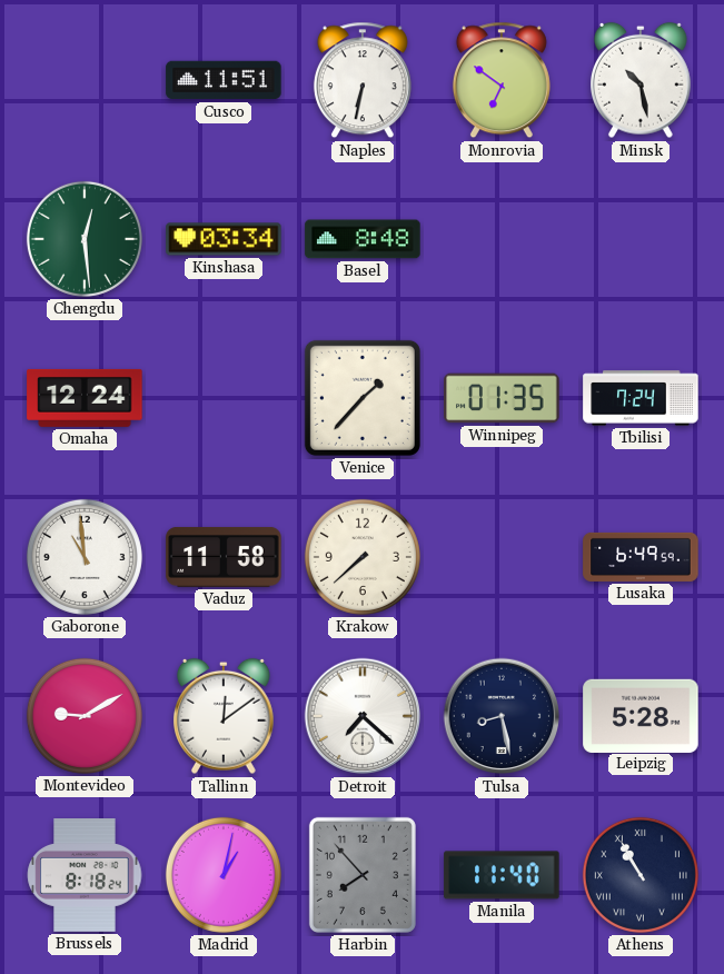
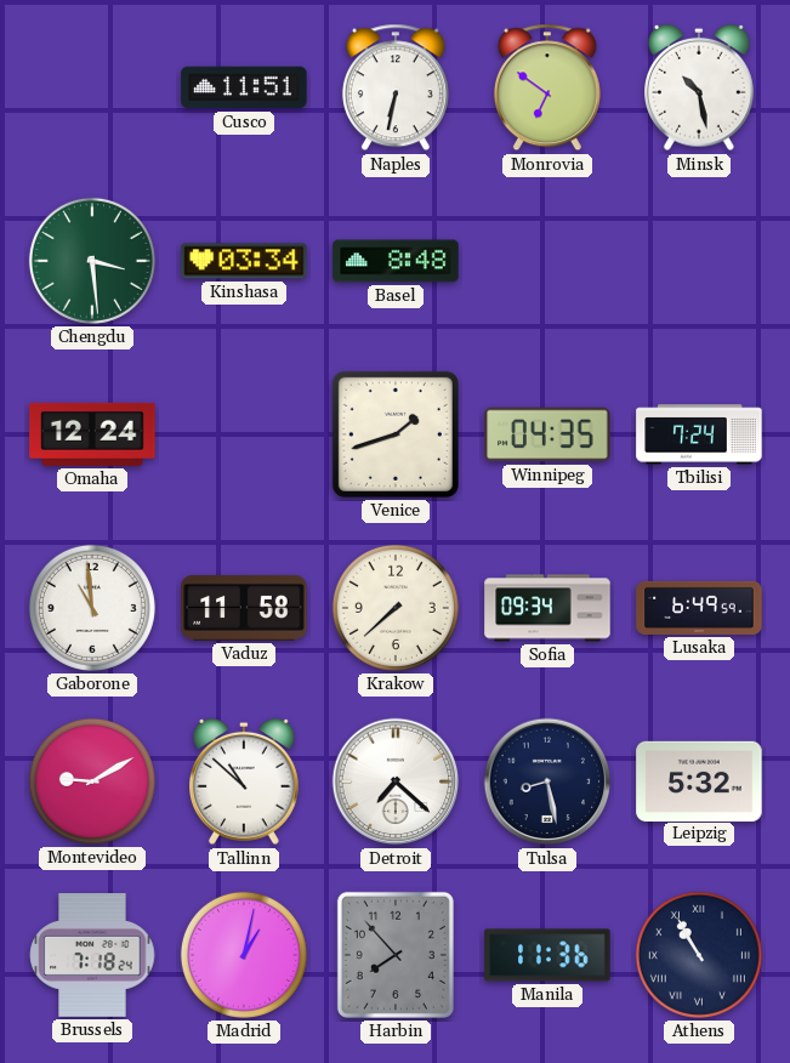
Chengdu: 12:29 -> 3:29 (92, 261)
Venice: 1:37 -> 1:42 (396, 434)
Winnipeg: 01:35 -> 04:35 (547, 434)
Sofia: none -> 09:34 (547, 608)
Tallinn: 12:09 -> 10:52 (245, 781)
Leipzig: 5:28 -> 5:32 (699, 780)
Brussels: 8:18 -> 7:18 (92, 955)
Manila: 11:40 -> 11:36 (547, 955)
